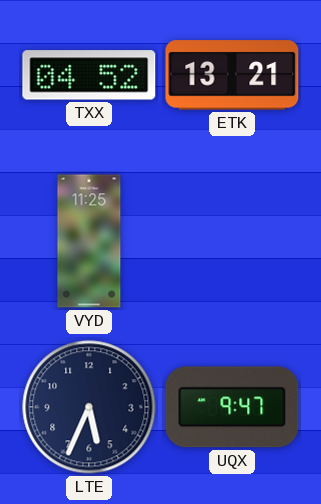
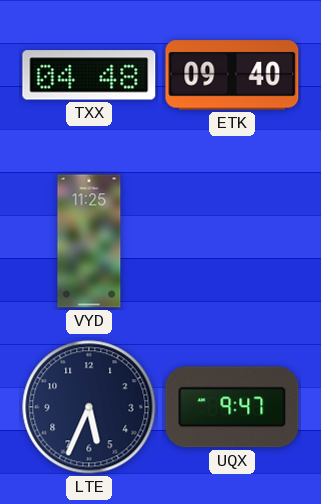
TXX: 04:52 -> 04:48 (89, 75)
ETK: 13:21 -> 09:40 (232, 75)
